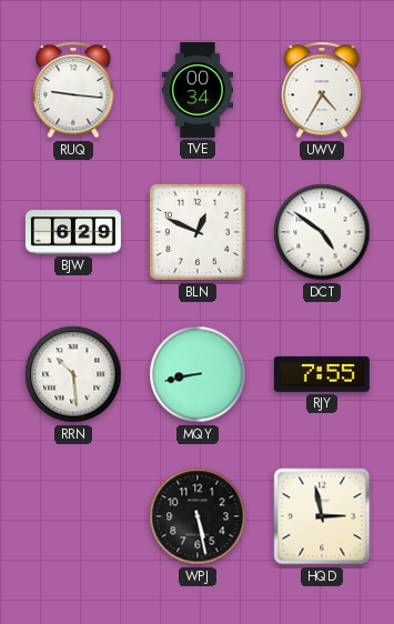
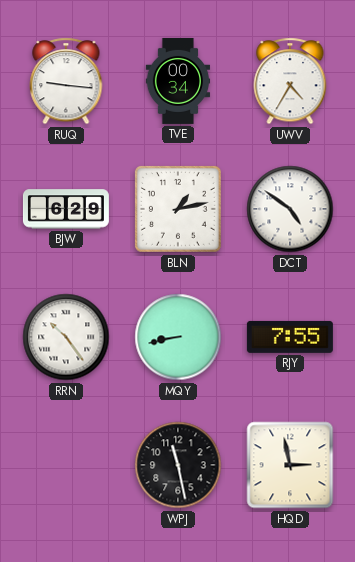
BLN: 12:49 -> 1:13 (178, 209)
RRN: 10:29 -> 10:24 (66, 337)
WPJ: 5:28 -> 11:28 (178, 465)
